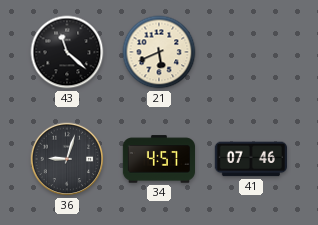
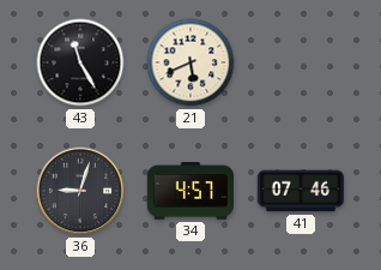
43: 11:22 -> 11:25 (80, 62)
